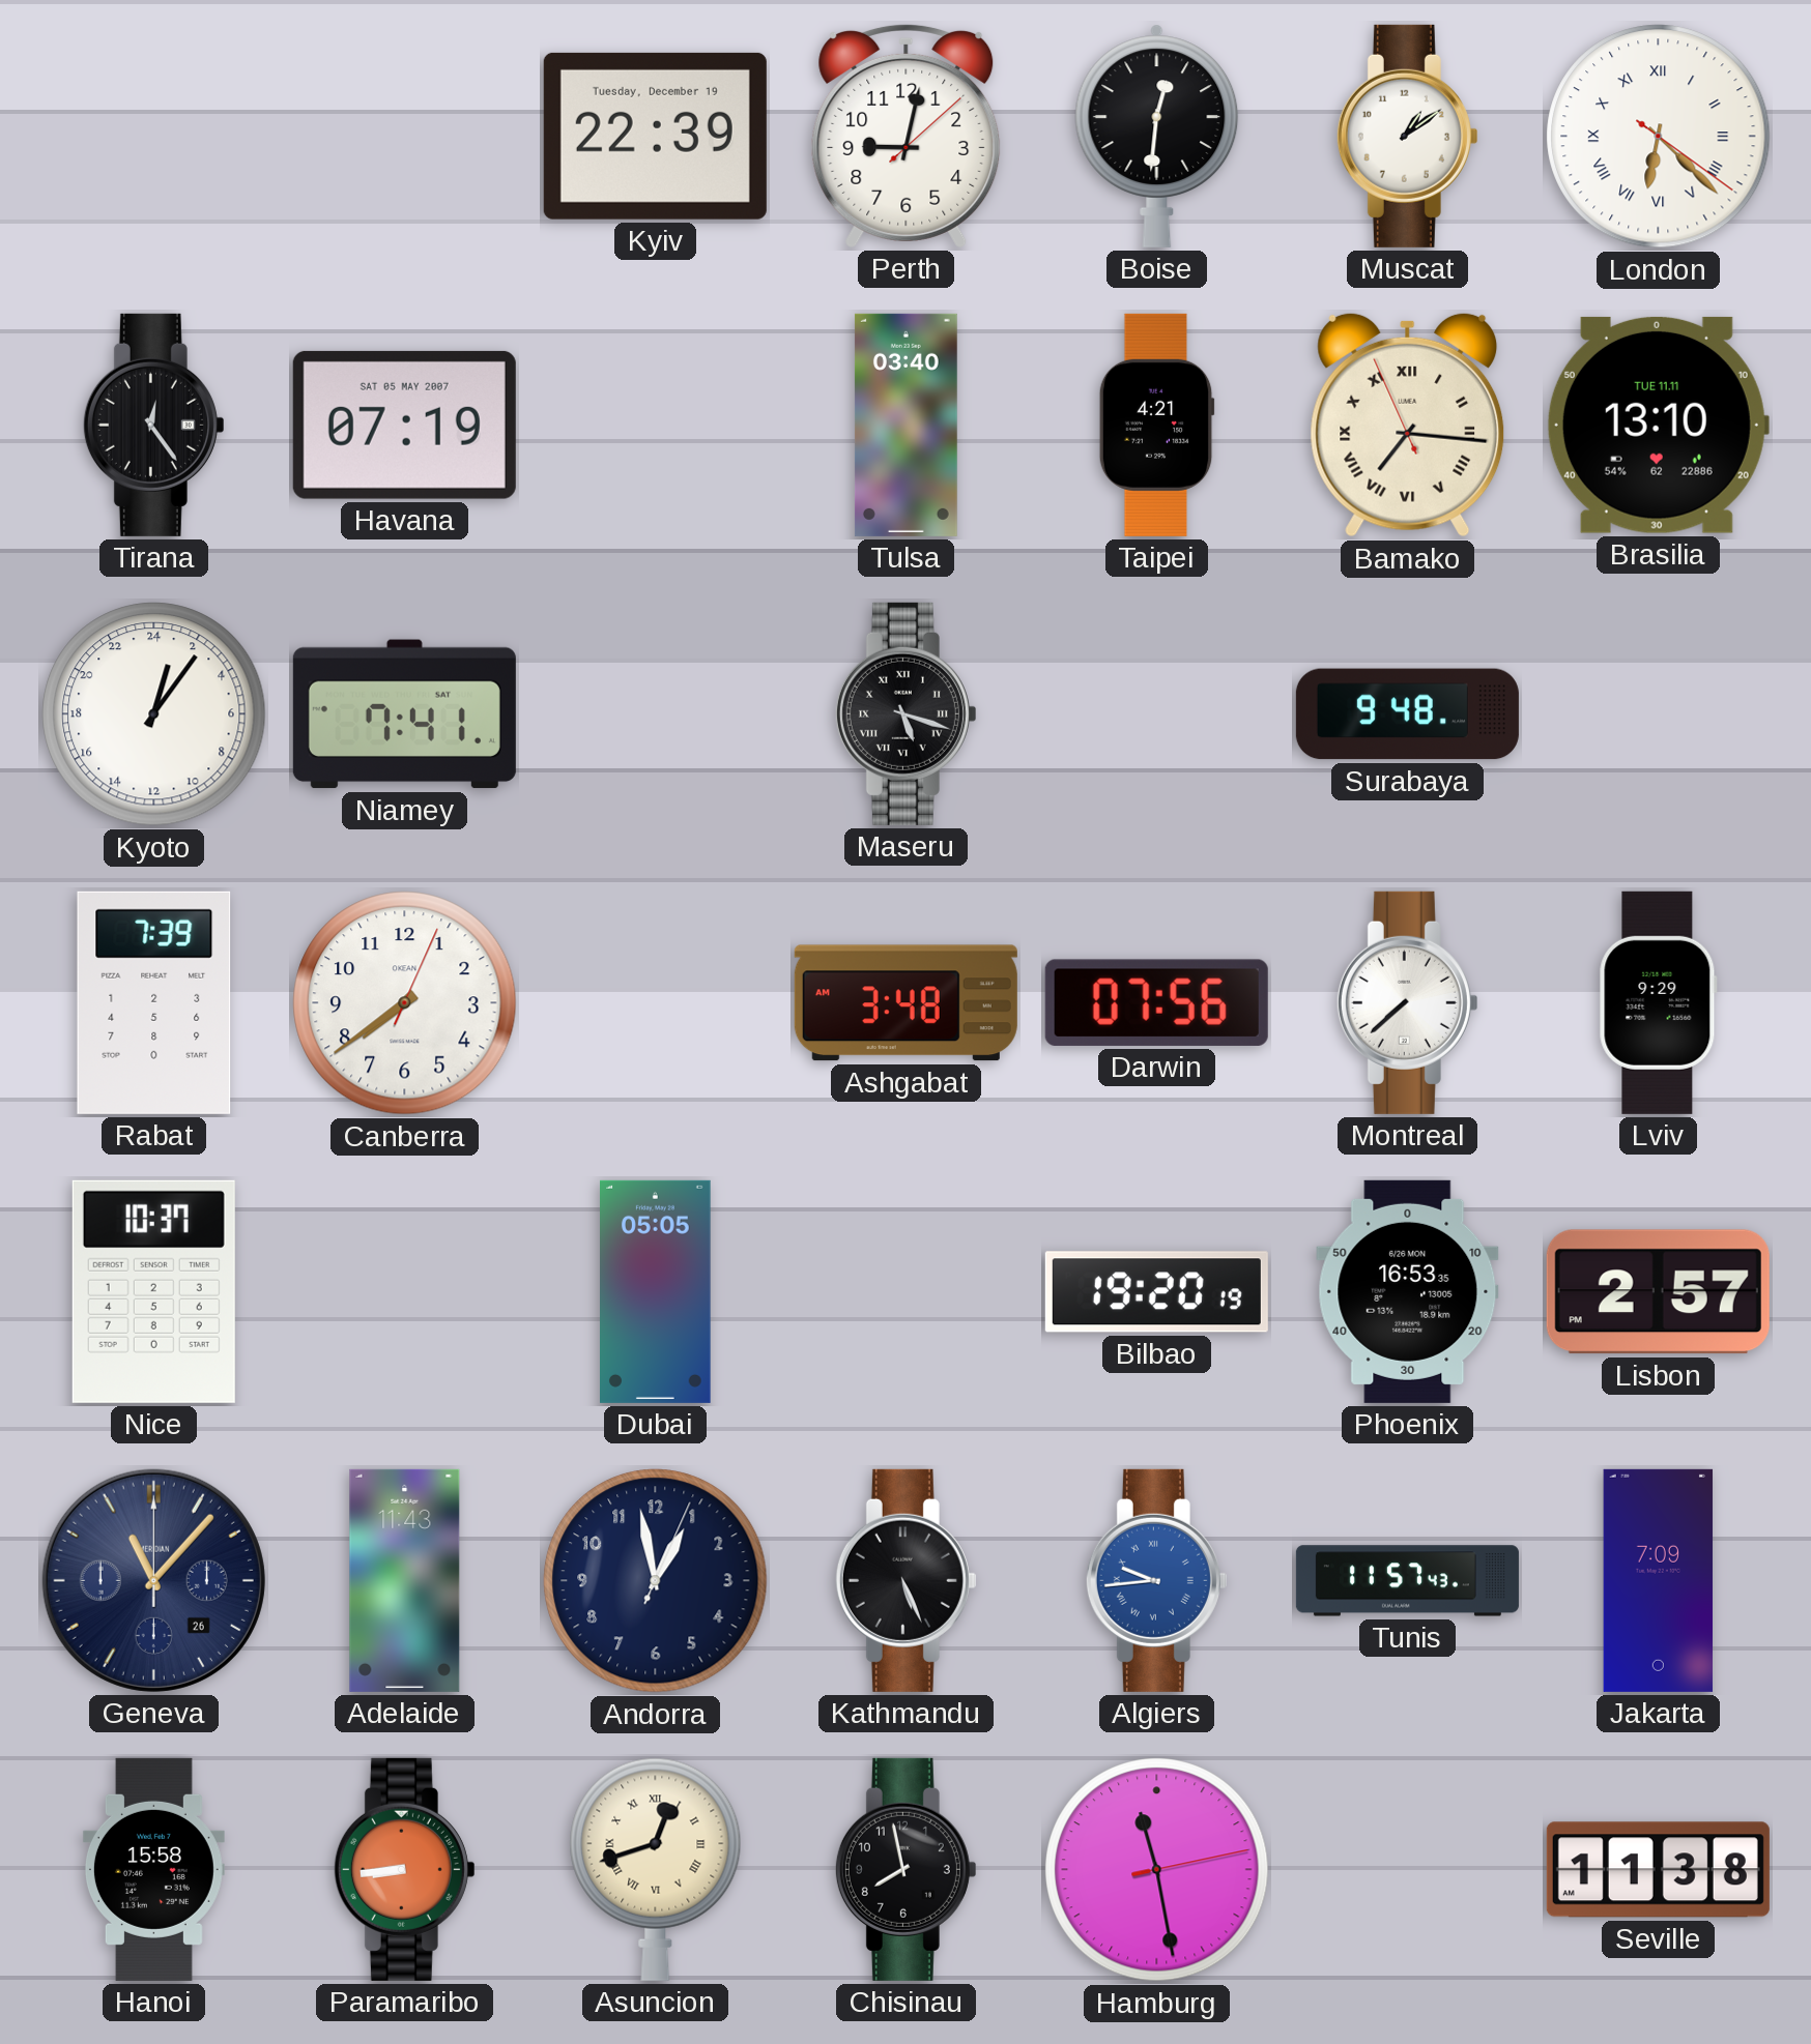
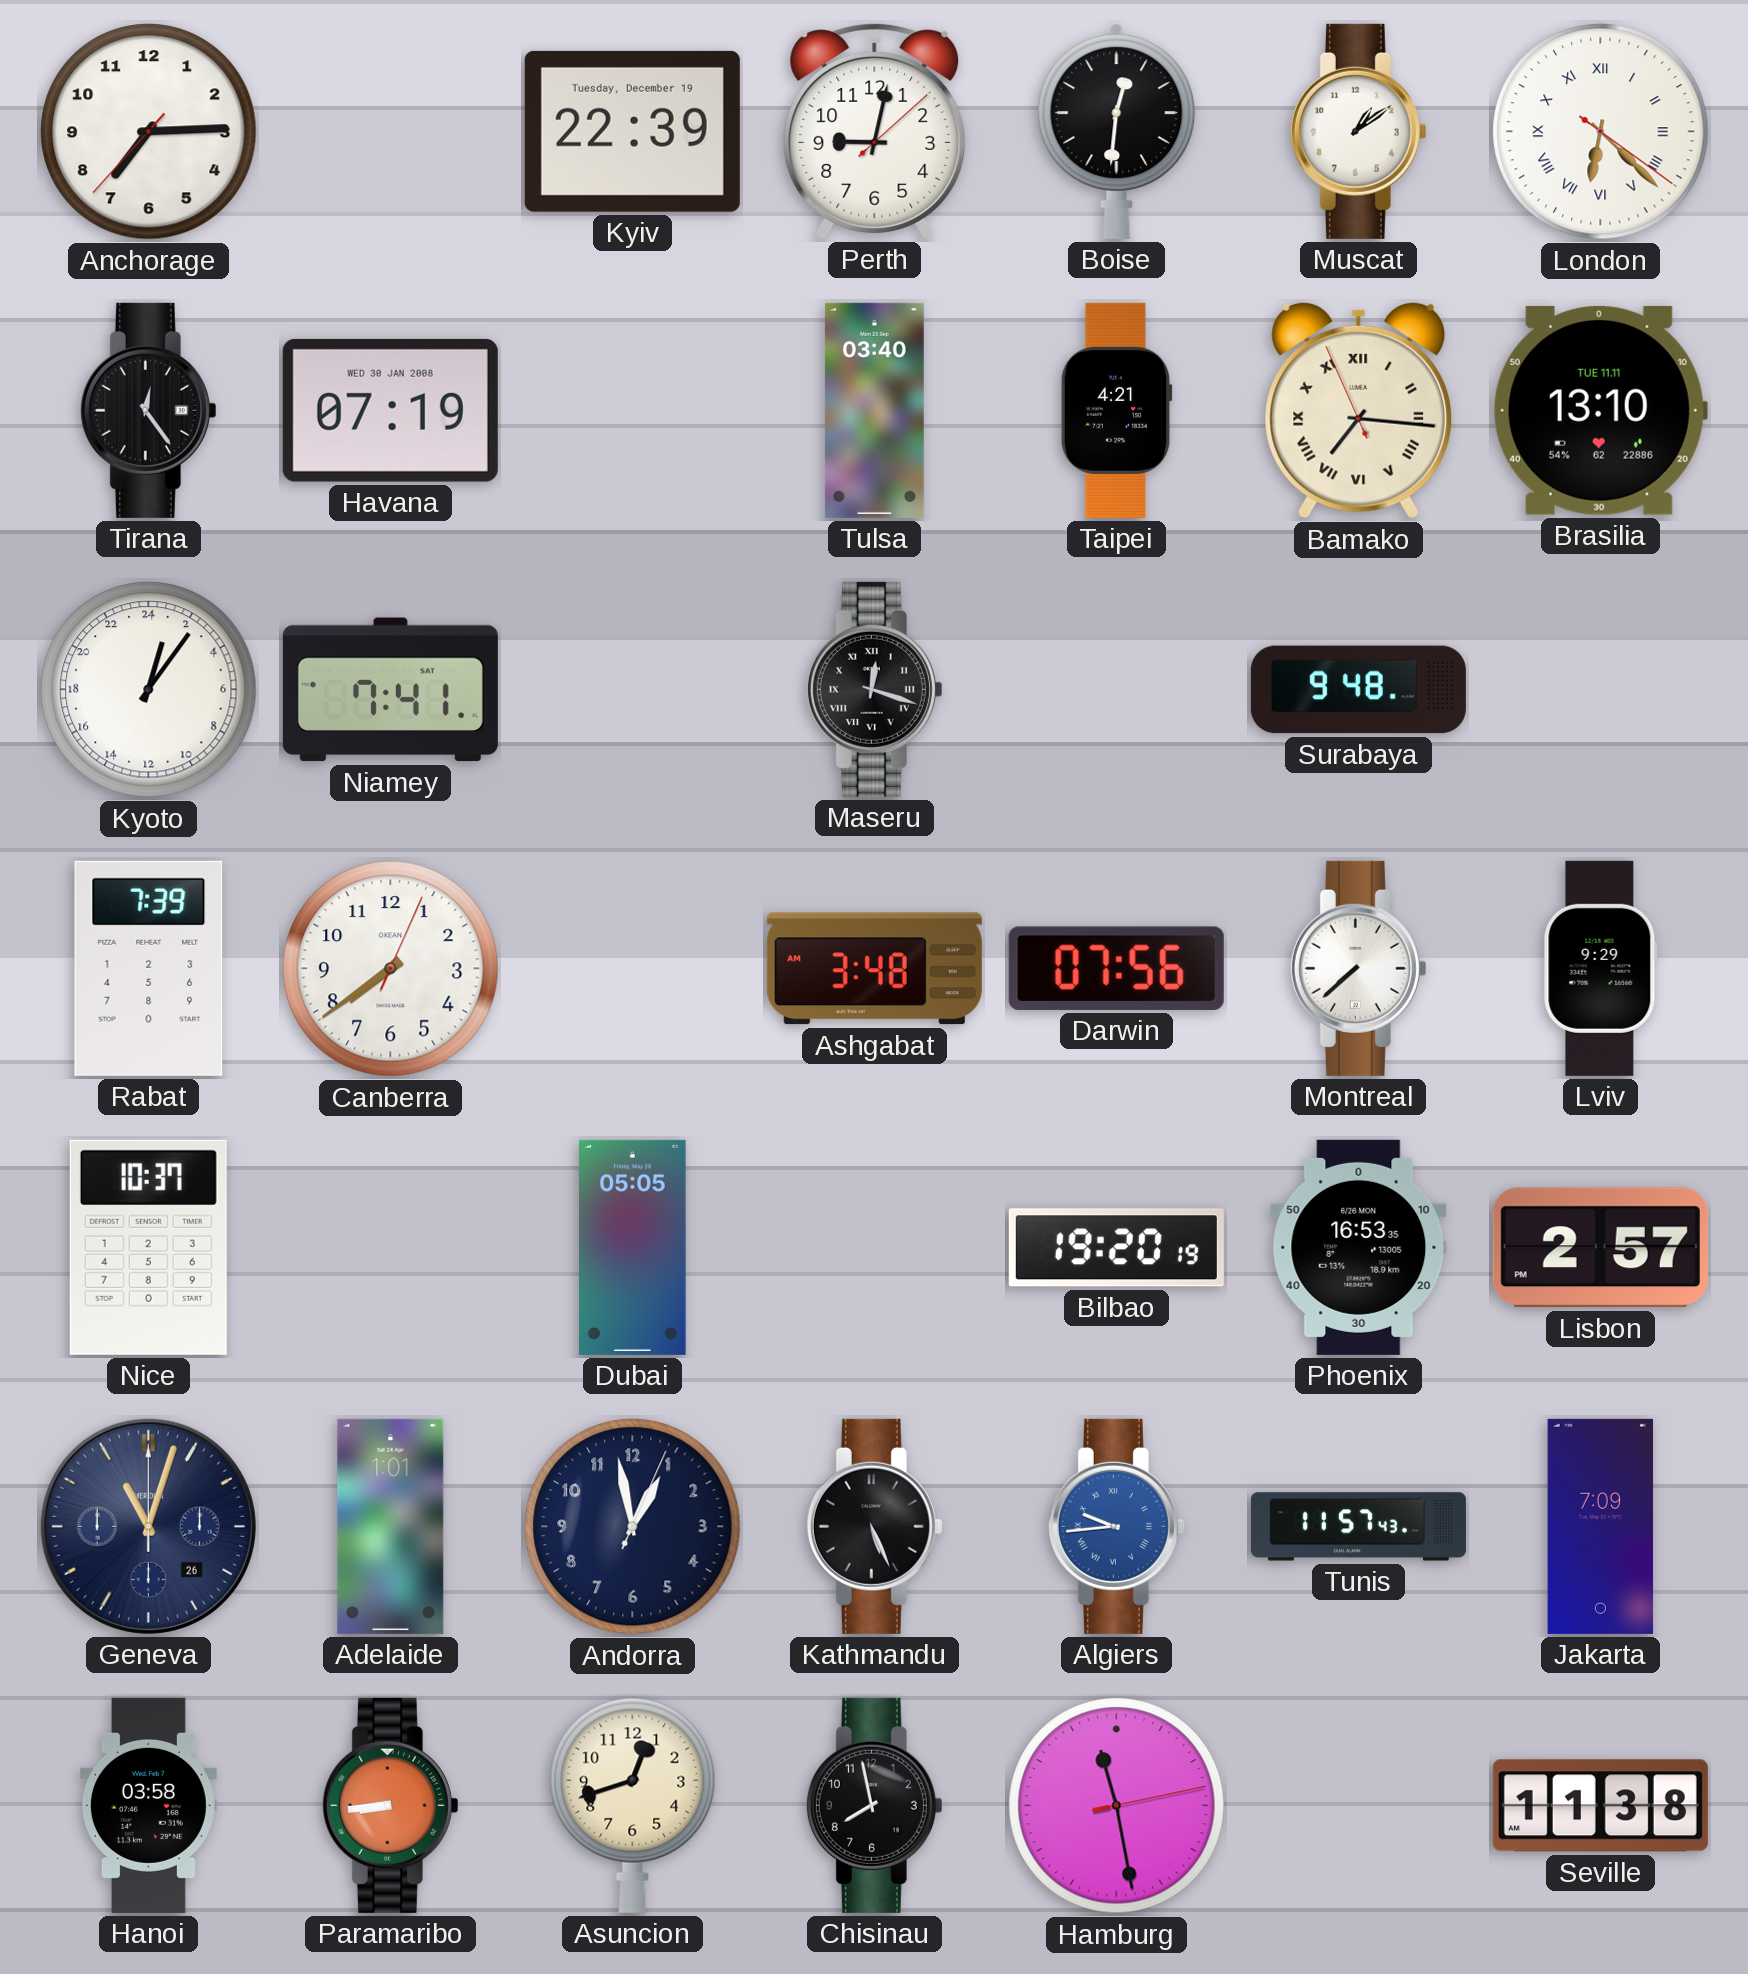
Anchorage: none -> 7:14 (149, 132)
Havana date: SAT 05 MAY 2007 -> WED 30 JAN 2008 (390, 410)
Maseru: 5:18 -> 12:18 (874, 689)
Geneva: 11:07 -> 11:03 (148, 1526)
Adelaide: 11:43 -> 1:01 (391, 1526)
Hanoi: 15:58 -> 03:58 (148, 1805)
Asuncion numerals: Roman -> Arabic (633, 1805)
